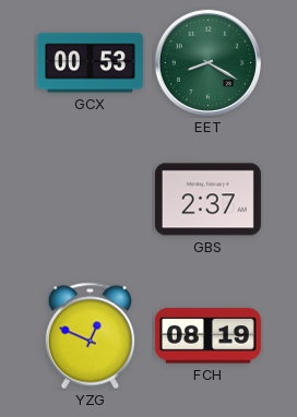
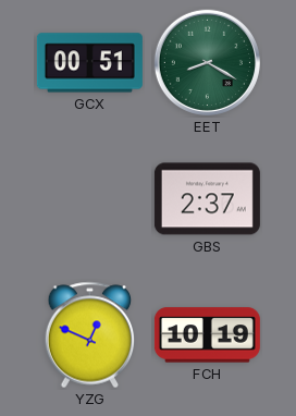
GCX: 00:53 -> 00:51 (89, 63)
FCH: 08:19 -> 10:19 (207, 335)
